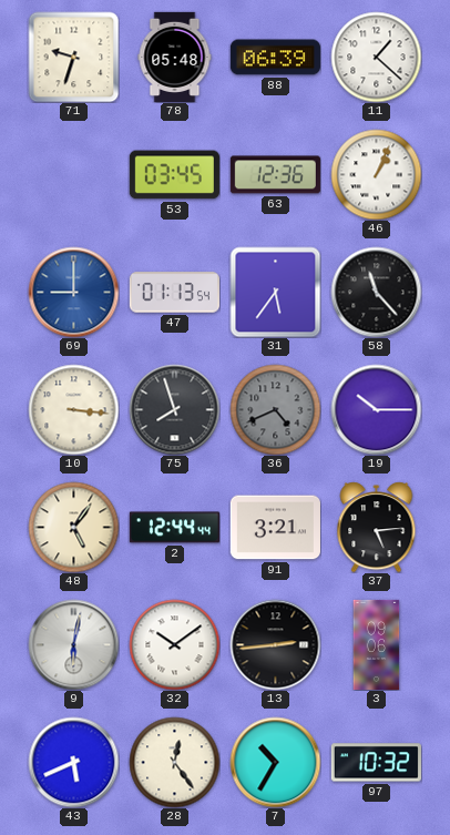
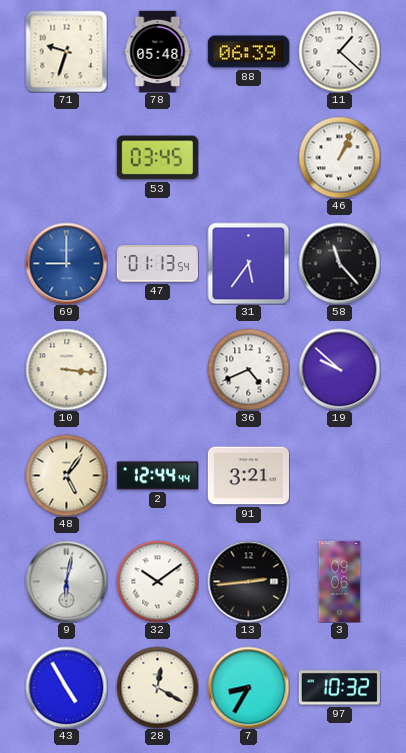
63: 12:36 -> none (275, 175)
75: 7:57 -> none (174, 409)
36 dial: grey -> white (248, 369)
19: 10:15 -> 9:52 (339, 369)
37: 5:14 -> none (377, 527)
43: 5:41 -> 4:55 (66, 687)
28: 12:24 -> 12:20 (157, 687)
7: 10:35 -> 8:35 (248, 687)
